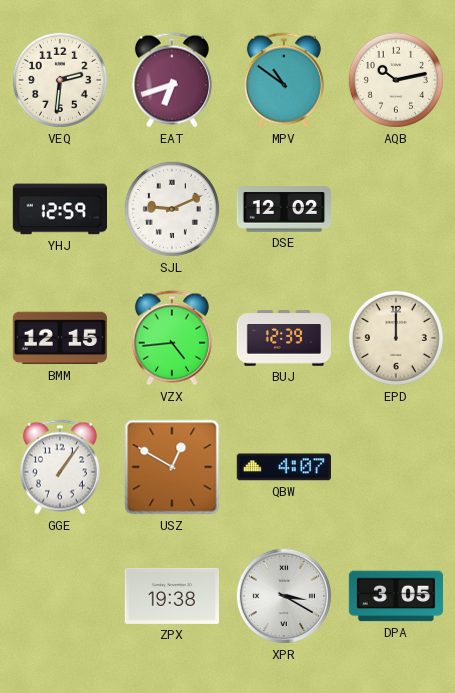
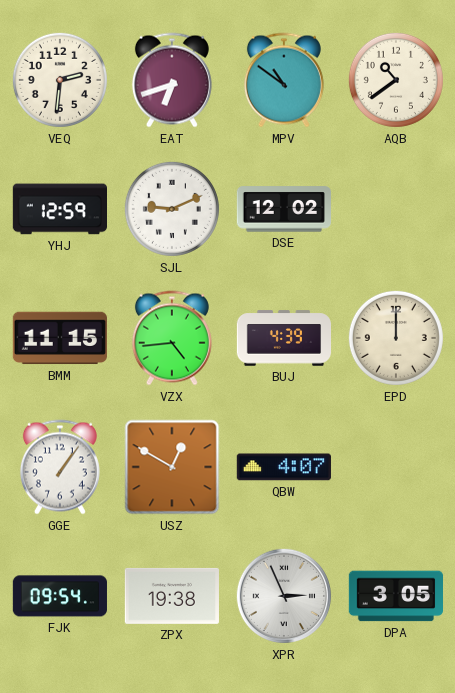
AQB: 10:13 -> 10:39 (396, 80)
BMM: 12:15 -> 11:15 (60, 338)
BUJ: 12:39 -> 4:39 (283, 338)
FJK: none -> 09:54 (60, 596)
XPR: 3:20 -> 2:56 (284, 596)
